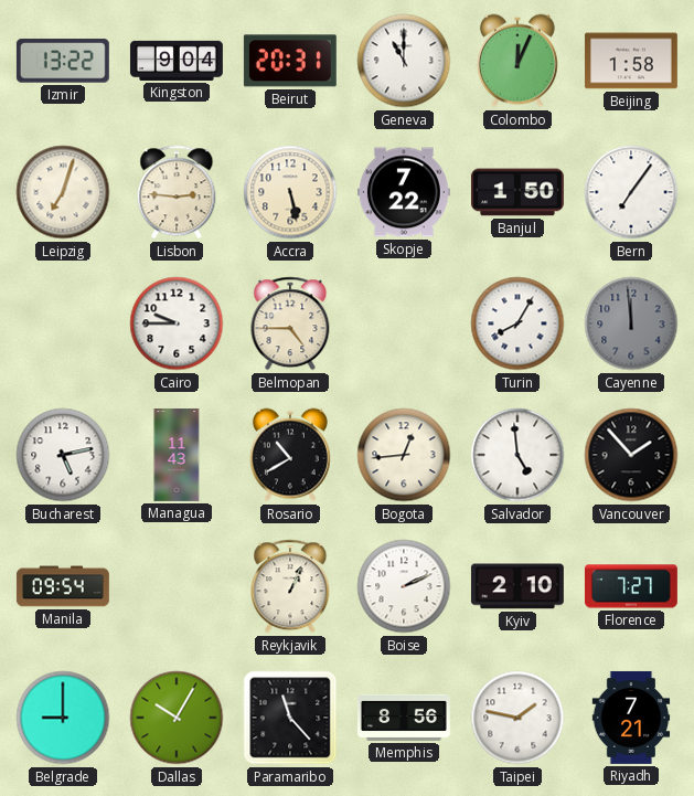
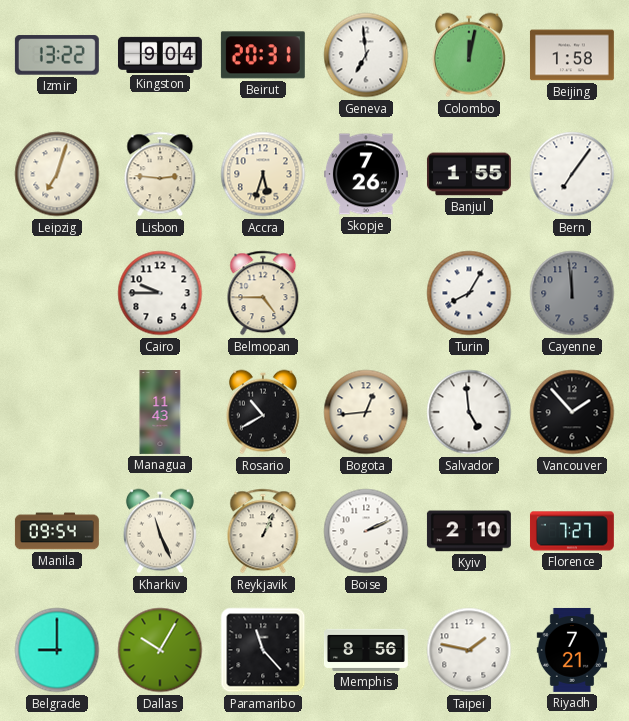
Geneva: 11:00 -> 6:59 (366, 55)
Colombo: 12:04 -> 12:02 (469, 55)
Accra: 5:28 -> 5:33 (263, 174)
Skopje: 7:22 -> 7:26 (366, 174)
Banjul: 1:50 -> 1:55 (469, 174)
Bucharest: 5:13 -> none (63, 455)
Kharkiv: none -> 11:26 (160, 531)
